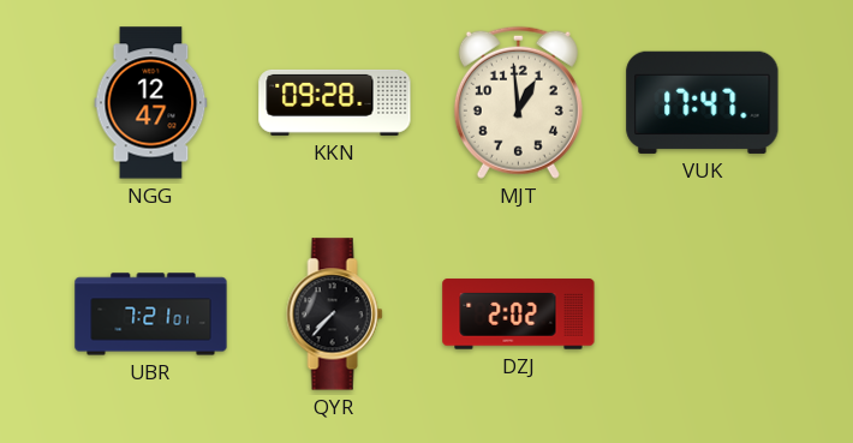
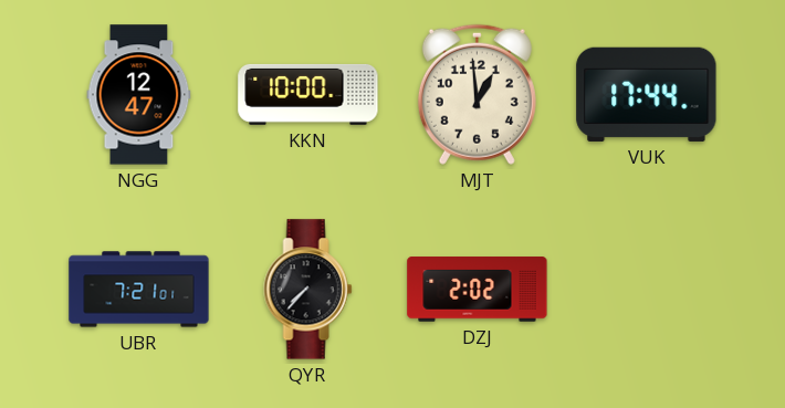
KKN: 09:28 -> 10:00 (308, 94)
VUK: 17:47 -> 17:44 (647, 94)
